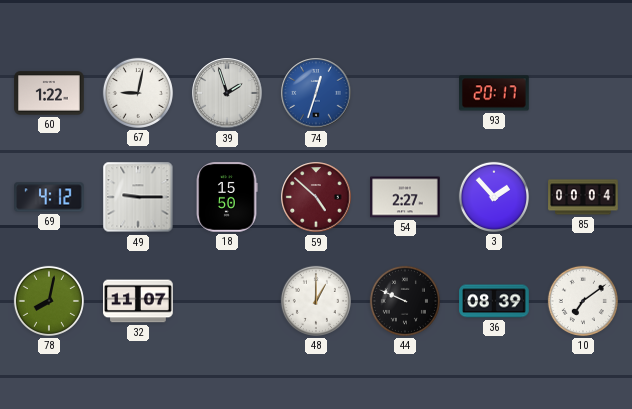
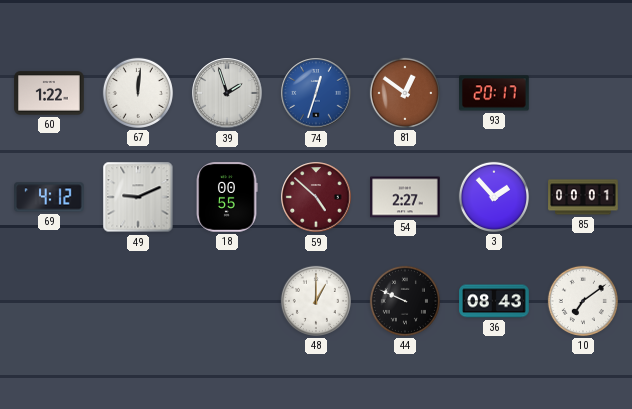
67: 9:02 -> 12:01 (138, 93)
81: none -> 12:51 (405, 93)
49: 9:15 -> 9:11 (138, 197)
18: 15:50 -> 00:55 (227, 197)
85: 00:04 -> 00:01 (583, 197)
78: 8:02 -> none (49, 301)
32: 11:07 -> none (138, 301)
36: 08:39 -> 08:43 (494, 301)
